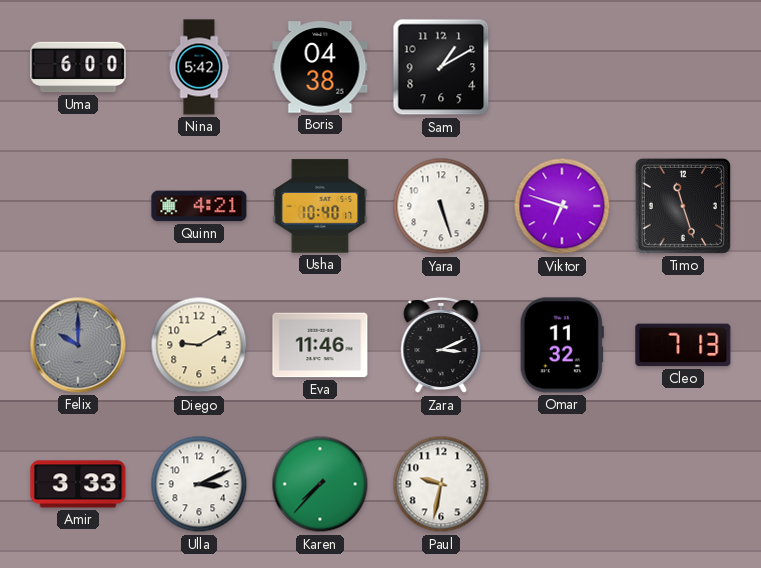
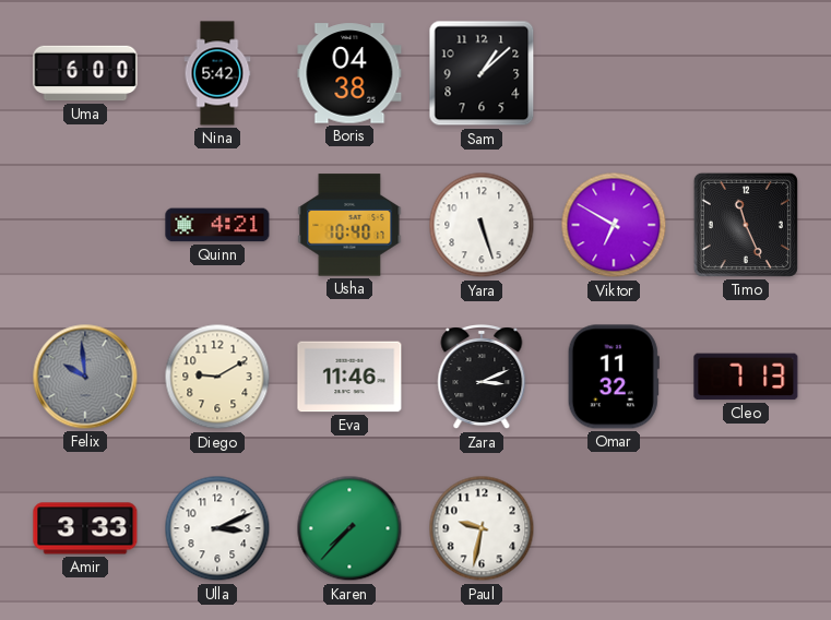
Sam: 1:10 -> 1:08 (482, 73)
Viktor: 6:48 -> 6:50 (614, 225)
Timo: 11:27 -> 11:26 (746, 225)
Felix: 10:00 -> 9:59 (85, 377)
